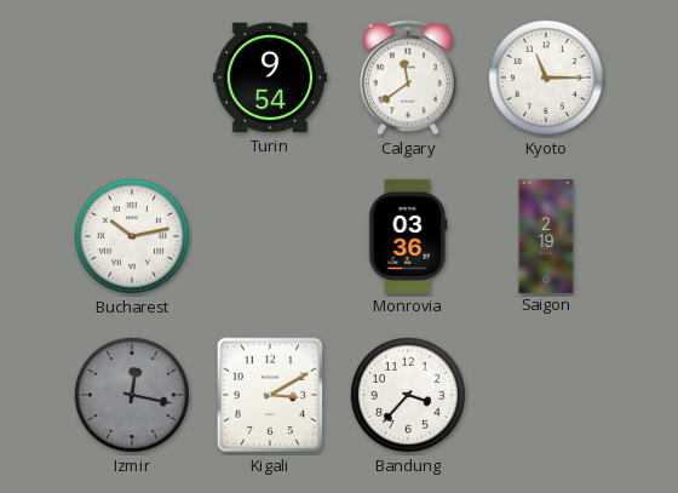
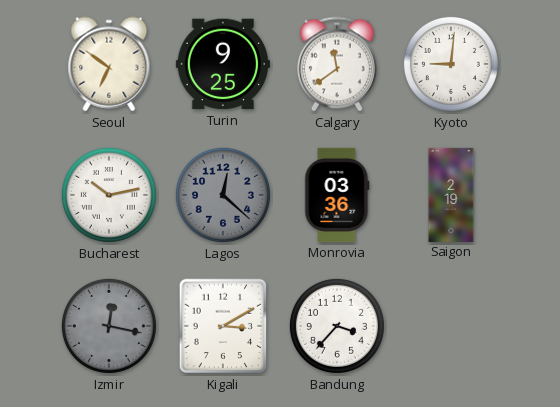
Seoul: none -> 6:51 (109, 64)
Turin: 9:54 -> 9:25 (223, 64)
Kyoto: 11:15 -> 9:01 (451, 64)
Lagos: none -> 12:22 (223, 195)
